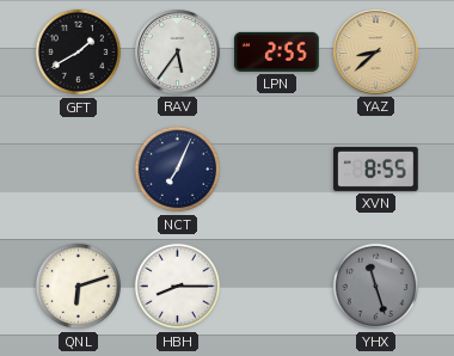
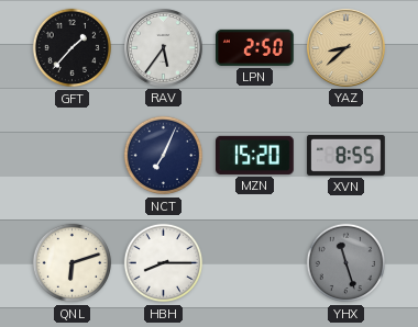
GFT: 1:40 -> 1:37 (73, 48)
LPN: 2:55 -> 2:50 (255, 47)
MZN: none -> 15:20 (255, 155)
